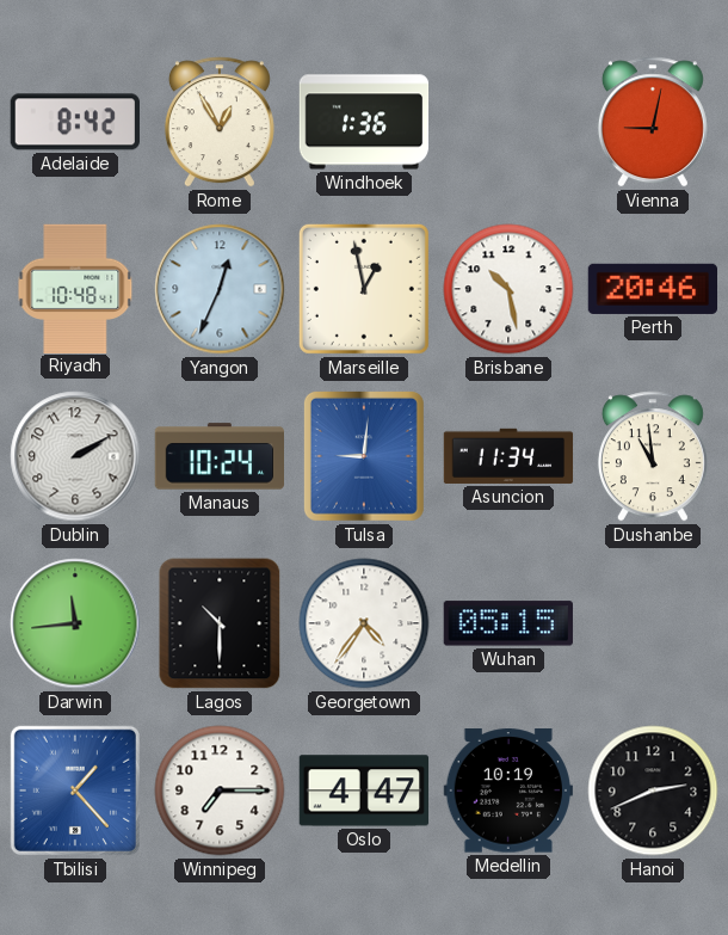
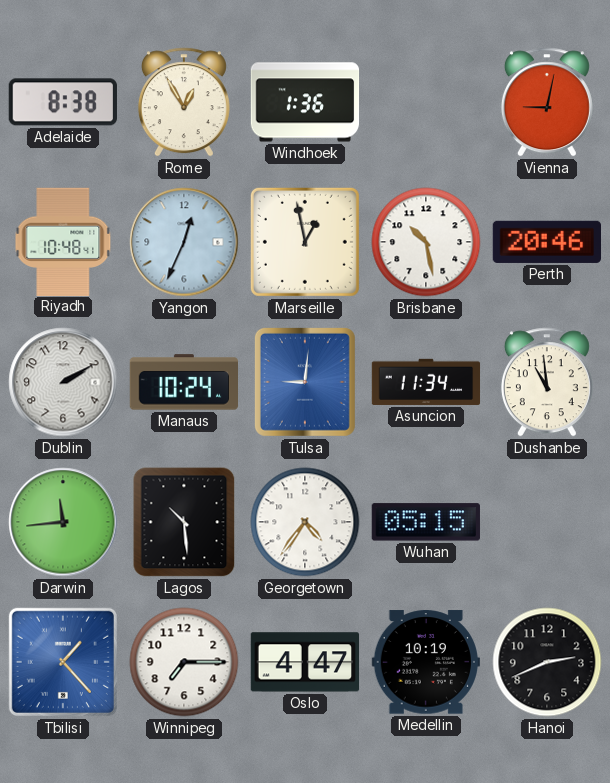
Adelaide: 8:42 -> 8:38 (63, 102)
Lagos: 10:30 -> 10:29 (184, 522)
